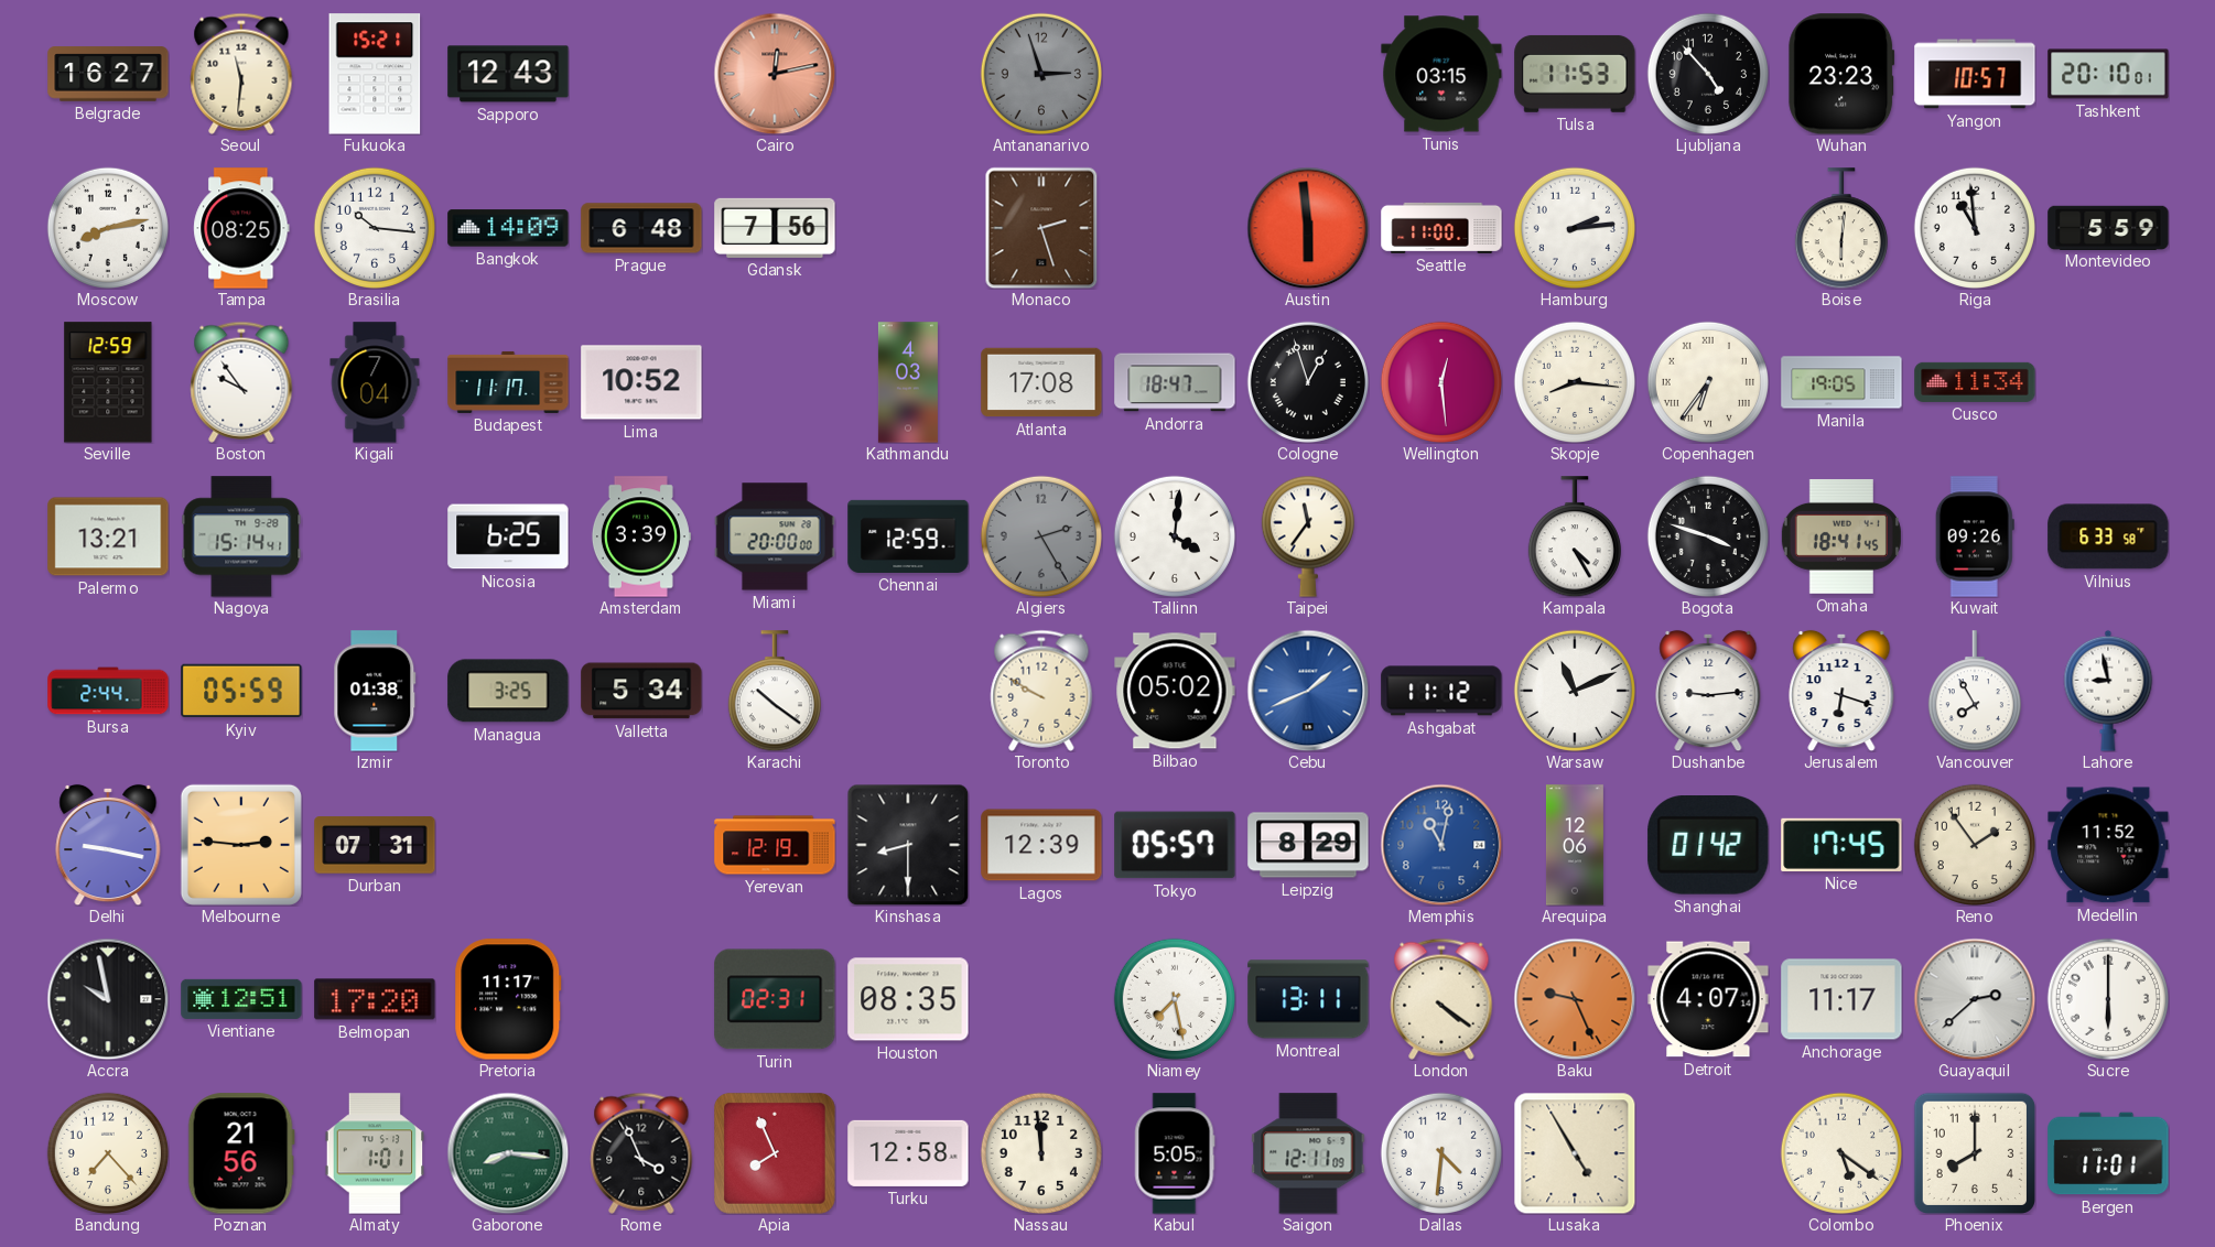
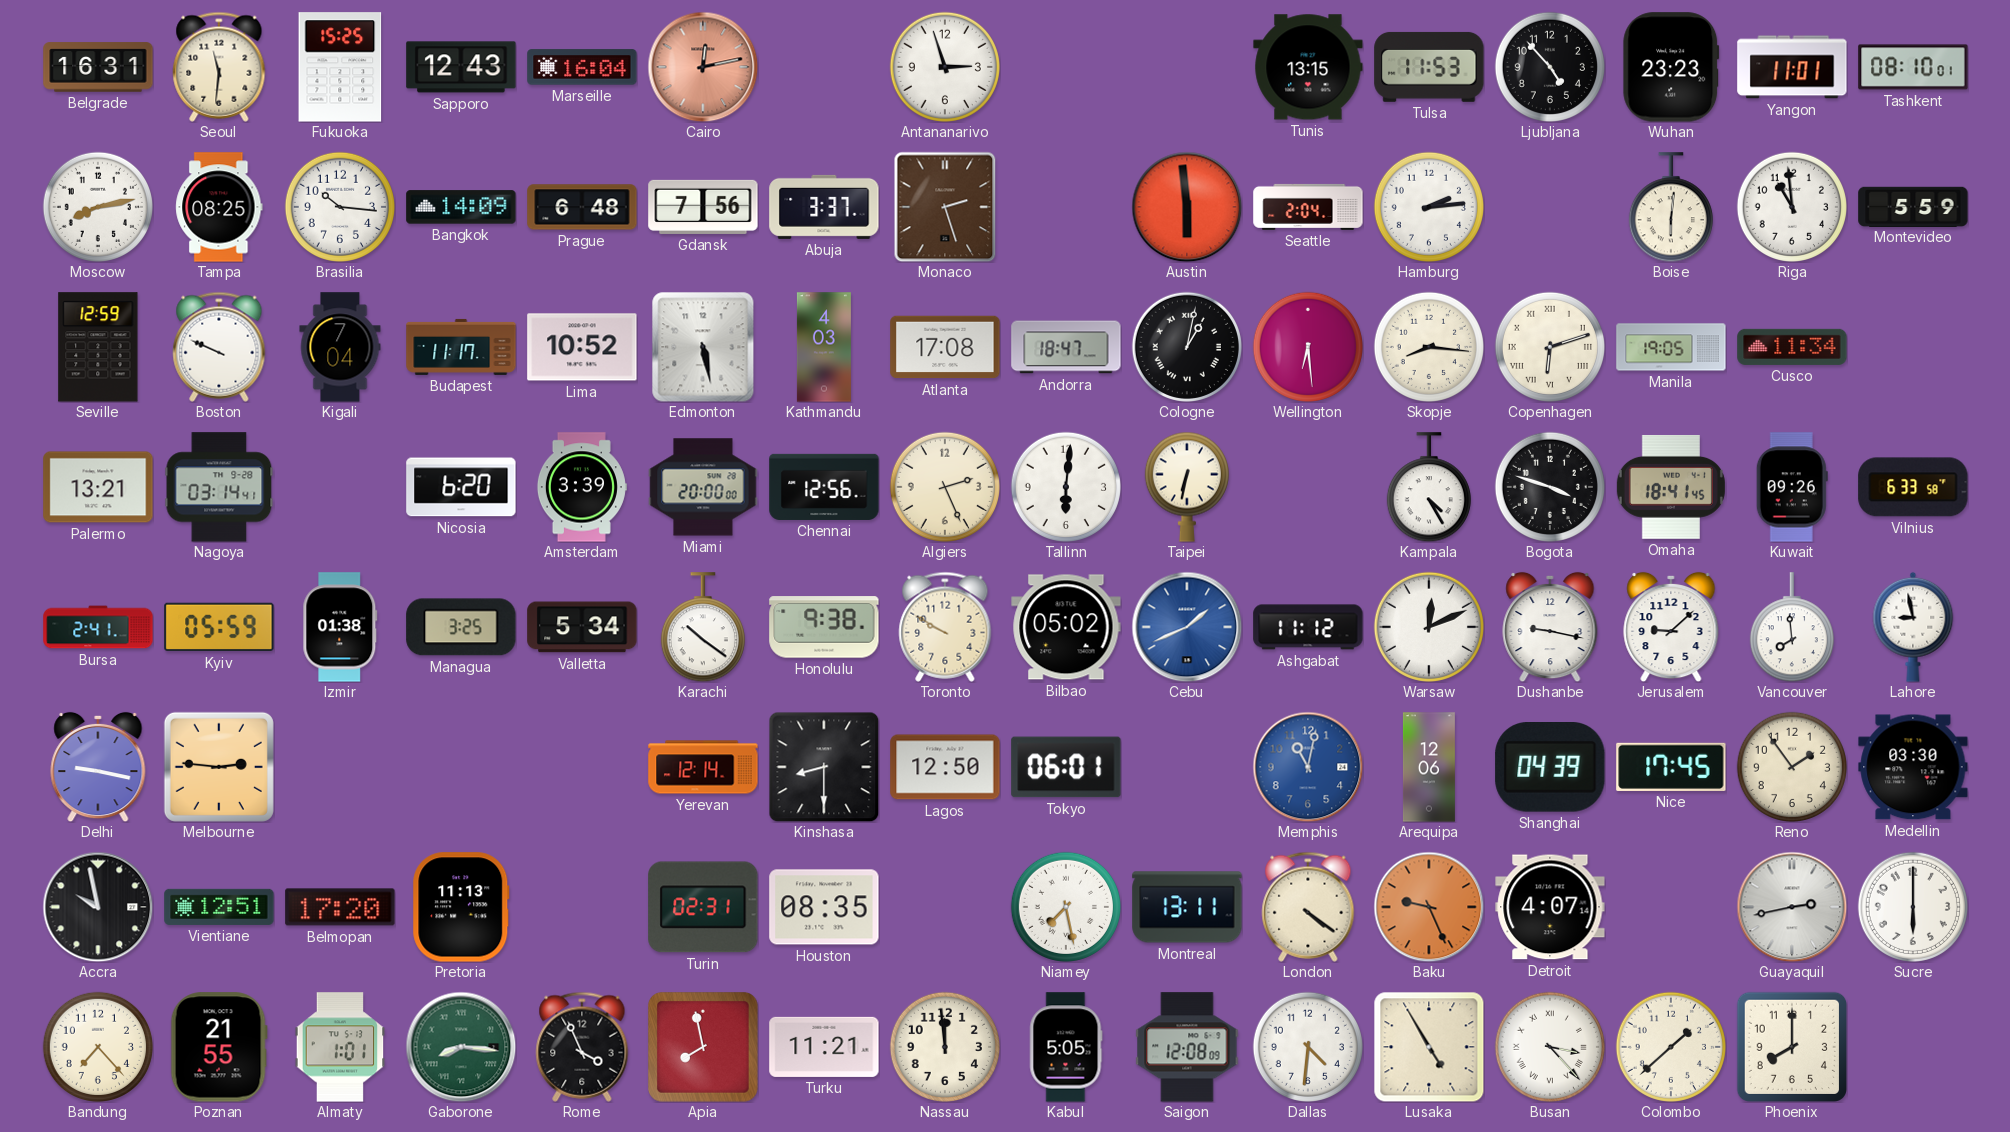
Belgrade: 16:27 -> 16:31 (98, 67)
Fukuoka: 15:21 -> 15:25 (340, 67)
Marseille: none -> 16:04 (582, 67)
Antananarivo dial: grey -> white (944, 66)
Tunis: 03:15 -> 13:15 (1308, 67)
Yangon: 10:57 -> 11:01 (1792, 67)
Tashkent: 20:10 -> 08:10 (1913, 67)
Abuja: none -> 3:37 (824, 207)
Seattle: 11:00 -> 2:04 (1308, 207)
Boston: 9:54 -> 9:49 (219, 347)
Edmonton: none -> 5:28 (703, 347)
Cologne: 12:57 -> 1:02 (1186, 346)
Wellington: 12:29 -> 6:29 (1307, 346)
Copenhagen: 6:36 -> 6:12 (1549, 346)
Nagoya: 15:14 -> 03:14 (219, 487)
Nicosia: 6:25 -> 6:20 (461, 487)
Chennai: 12:59 -> 12:56 (824, 487)
Algiers: 2:25 -> 2:26 (944, 486)
Algiers dial: grey -> cream (944, 486)
Tallinn: 4:01 -> 6:01 (1065, 486)
Taipei: 11:36 -> 6:32 (1187, 487)
Bursa: 2:44 -> 2:41 (98, 627)
Honolulu: none -> 9:38 (824, 627)
Warsaw: 11:11 -> 12:11 (1428, 626)
Dushanbe: 9:14 -> 9:17 (1550, 627)
Jerusalem: 6:18 -> 9:08 (1671, 627)
Vancouver: 7:55 -> 7:59 (1792, 627)
Durban: 07:31 -> none (375, 845)
Yerevan: 12:19 -> 12:14 (703, 767)
Lagos: 12:39 -> 12:50 (945, 767)
Tokyo: 05:57 -> 06:01 (1066, 767)
Leipzig: 8:29 -> none (1308, 845)
Shanghai: 01:42 -> 04:39 (1550, 768)
Medellin: 11:52 -> 03:30 (1913, 767)
Pretoria: 11:17 -> 11:13 (461, 907)
Anchorage: 11:17 -> none (1841, 999)
Guayaquil: 2:38 -> 2:43 (1792, 907)
Poznan: 21:56 -> 21:55 (219, 1047)
Apia: 7:56 -> 7:58 (704, 1048)
Turku: 12:58 -> 11:21 (824, 1047)
Saigon: 12:11 -> 12:08 (1187, 1047)
Busan: none -> 3:23 (1549, 1046)
Colombo: 5:21 -> 1:38 (1670, 1046)
Bergen: 11:01 -> none (2108, 1153)
